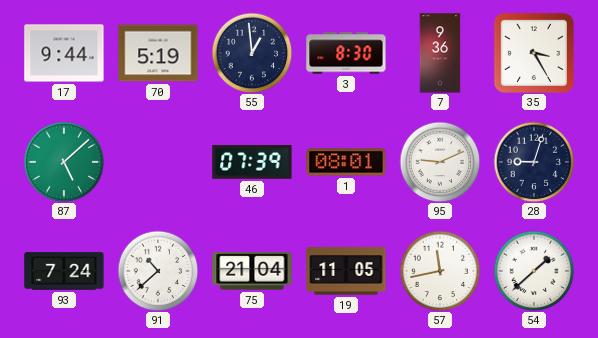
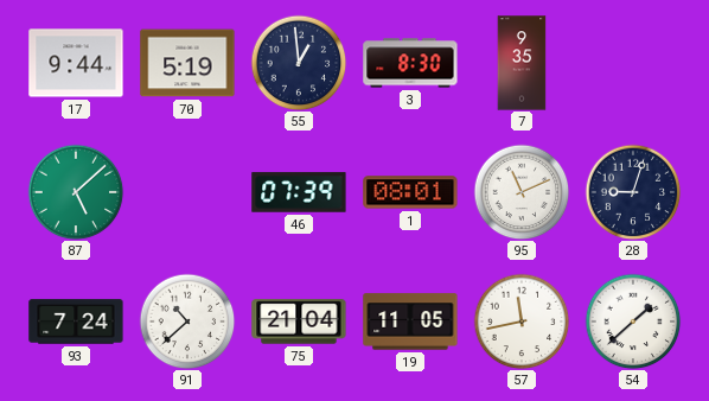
7: 9:36 -> 9:35 (522, 63)
35: 3:25 -> none (534, 53)
95: 9:11 -> 11:11 (522, 192)
